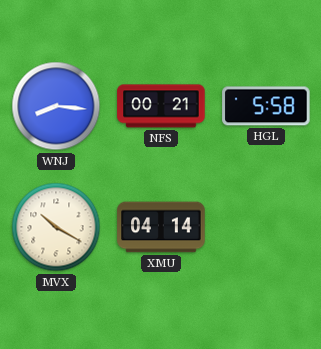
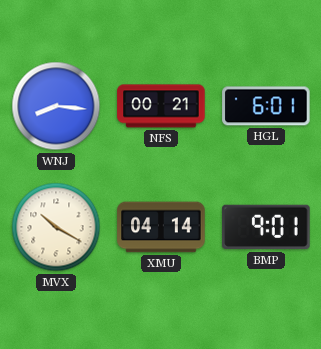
HGL: 5:58 -> 6:01 (266, 106)
BMP: none -> 9:01 (266, 227)
